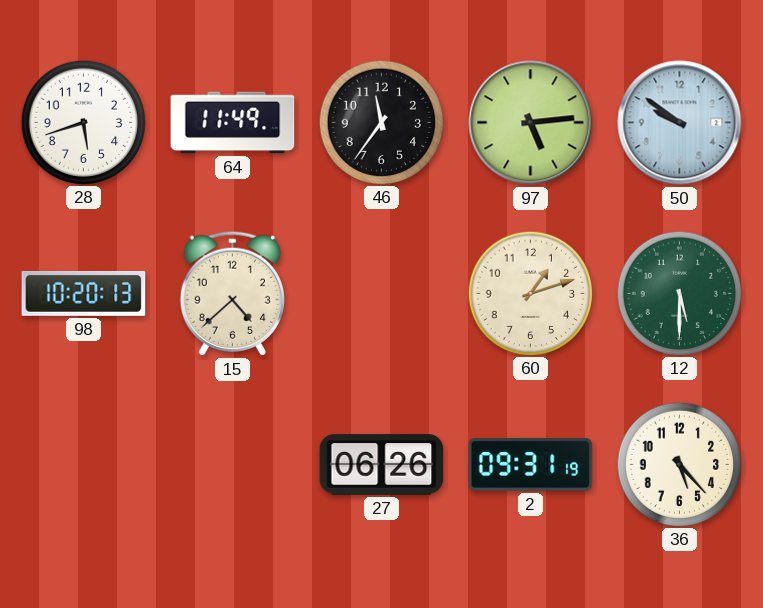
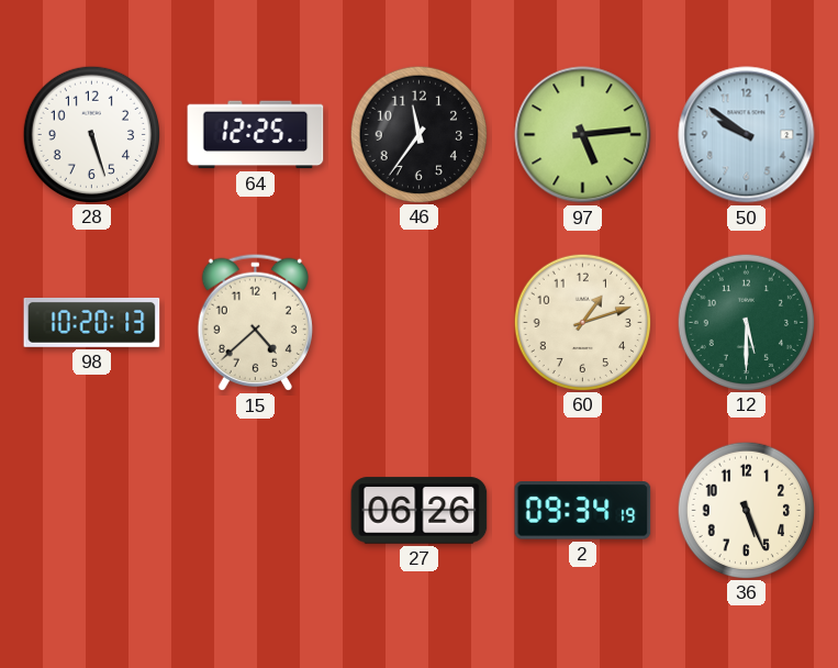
28: 5:42 -> 5:27 (91, 134)
64: 11:49 -> 12:25 (256, 135)
2: 09:31 -> 09:34 (583, 511)
36: 5:23 -> 5:26 (746, 510)
